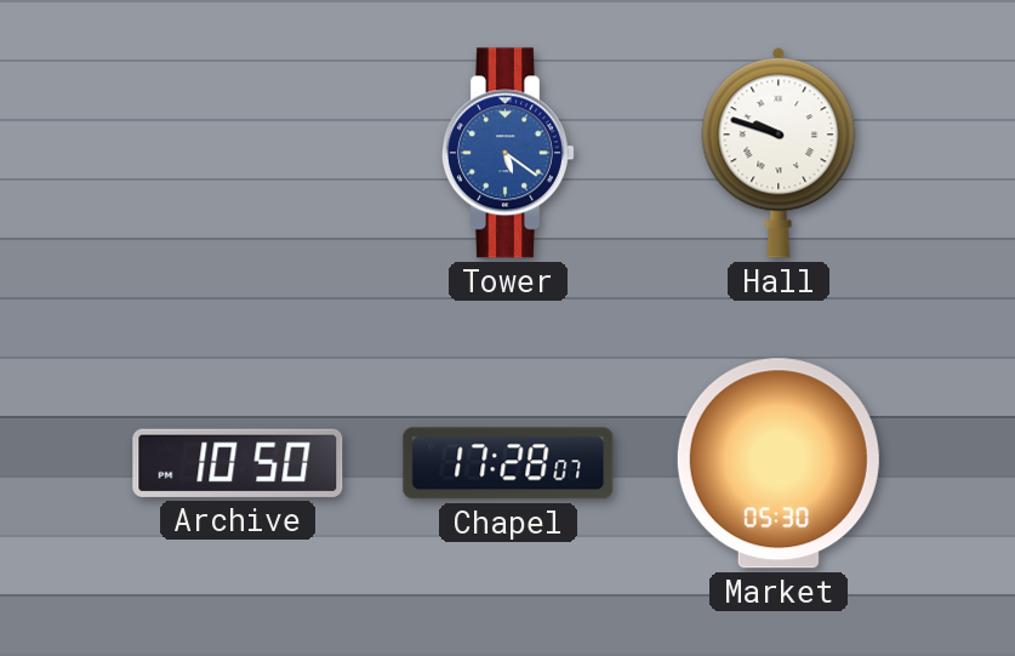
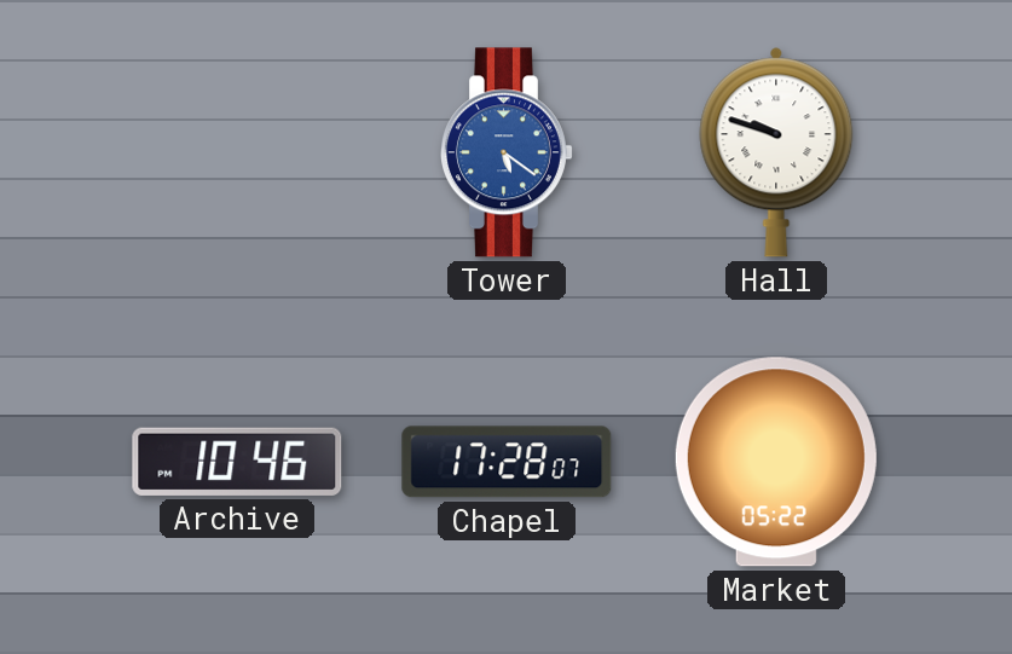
Archive: 10:50 -> 10:46 (237, 462)
Market: 05:30 -> 05:22 (776, 462)
